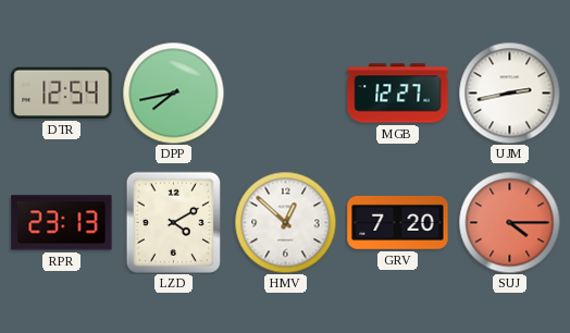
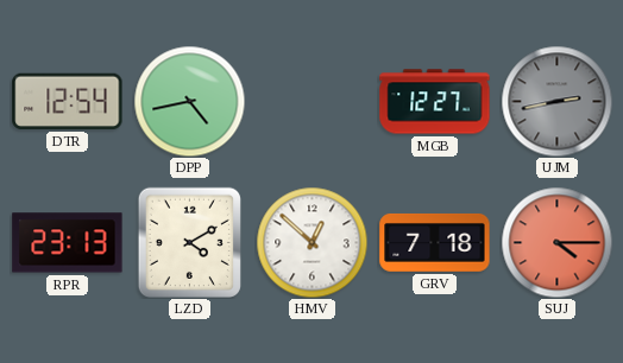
DPP: 7:43 -> 4:43 (189, 101)
UJM dial: white -> grey (556, 101)
GRV: 7:20 -> 7:18 (435, 243)
